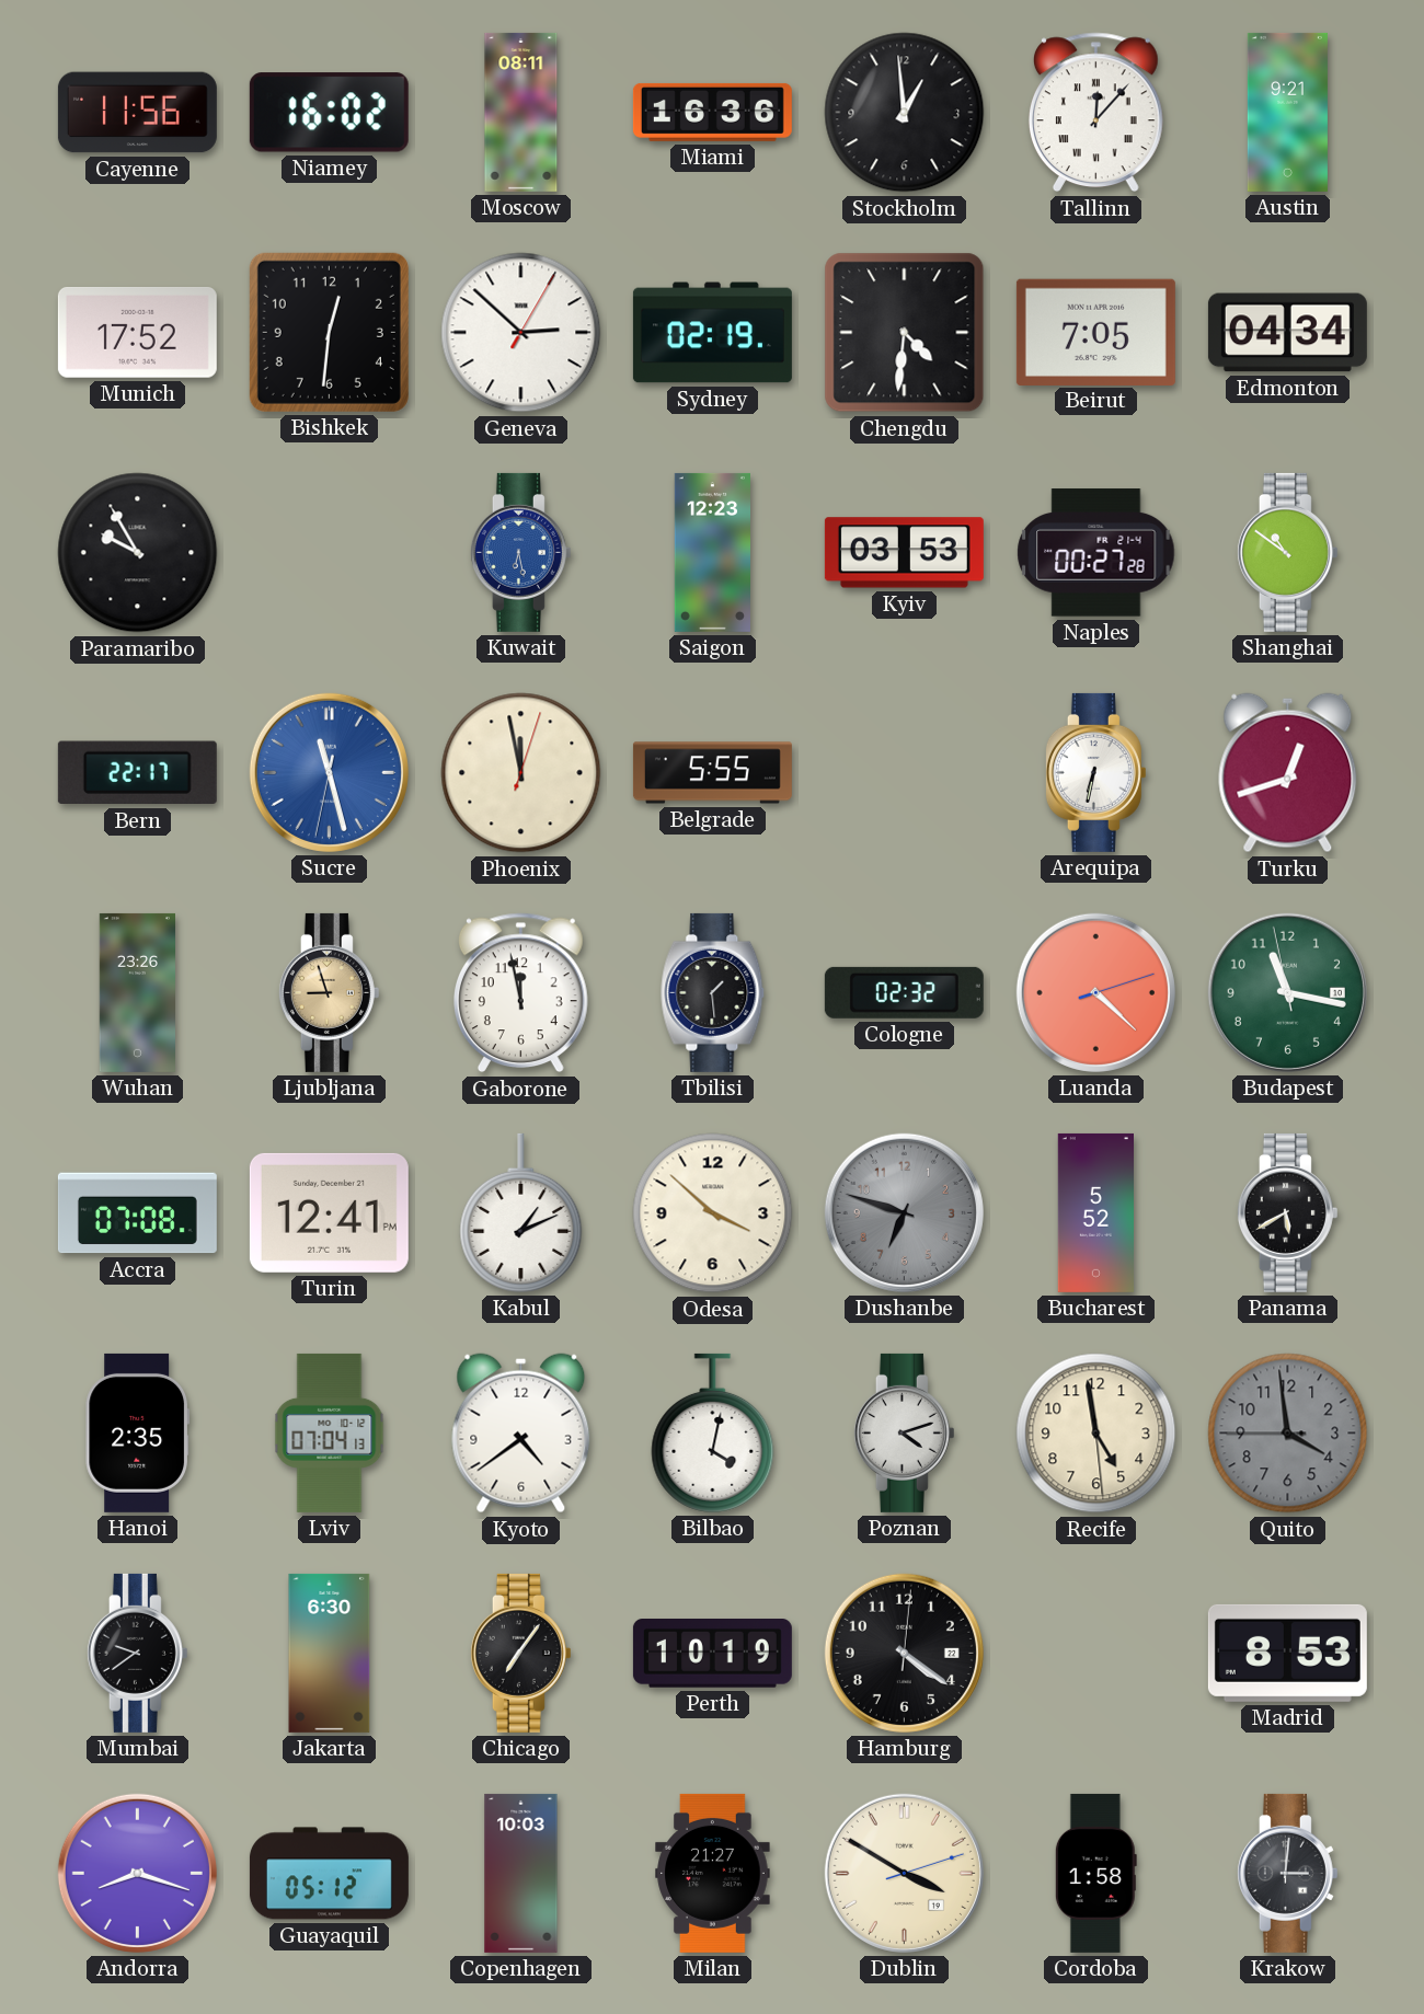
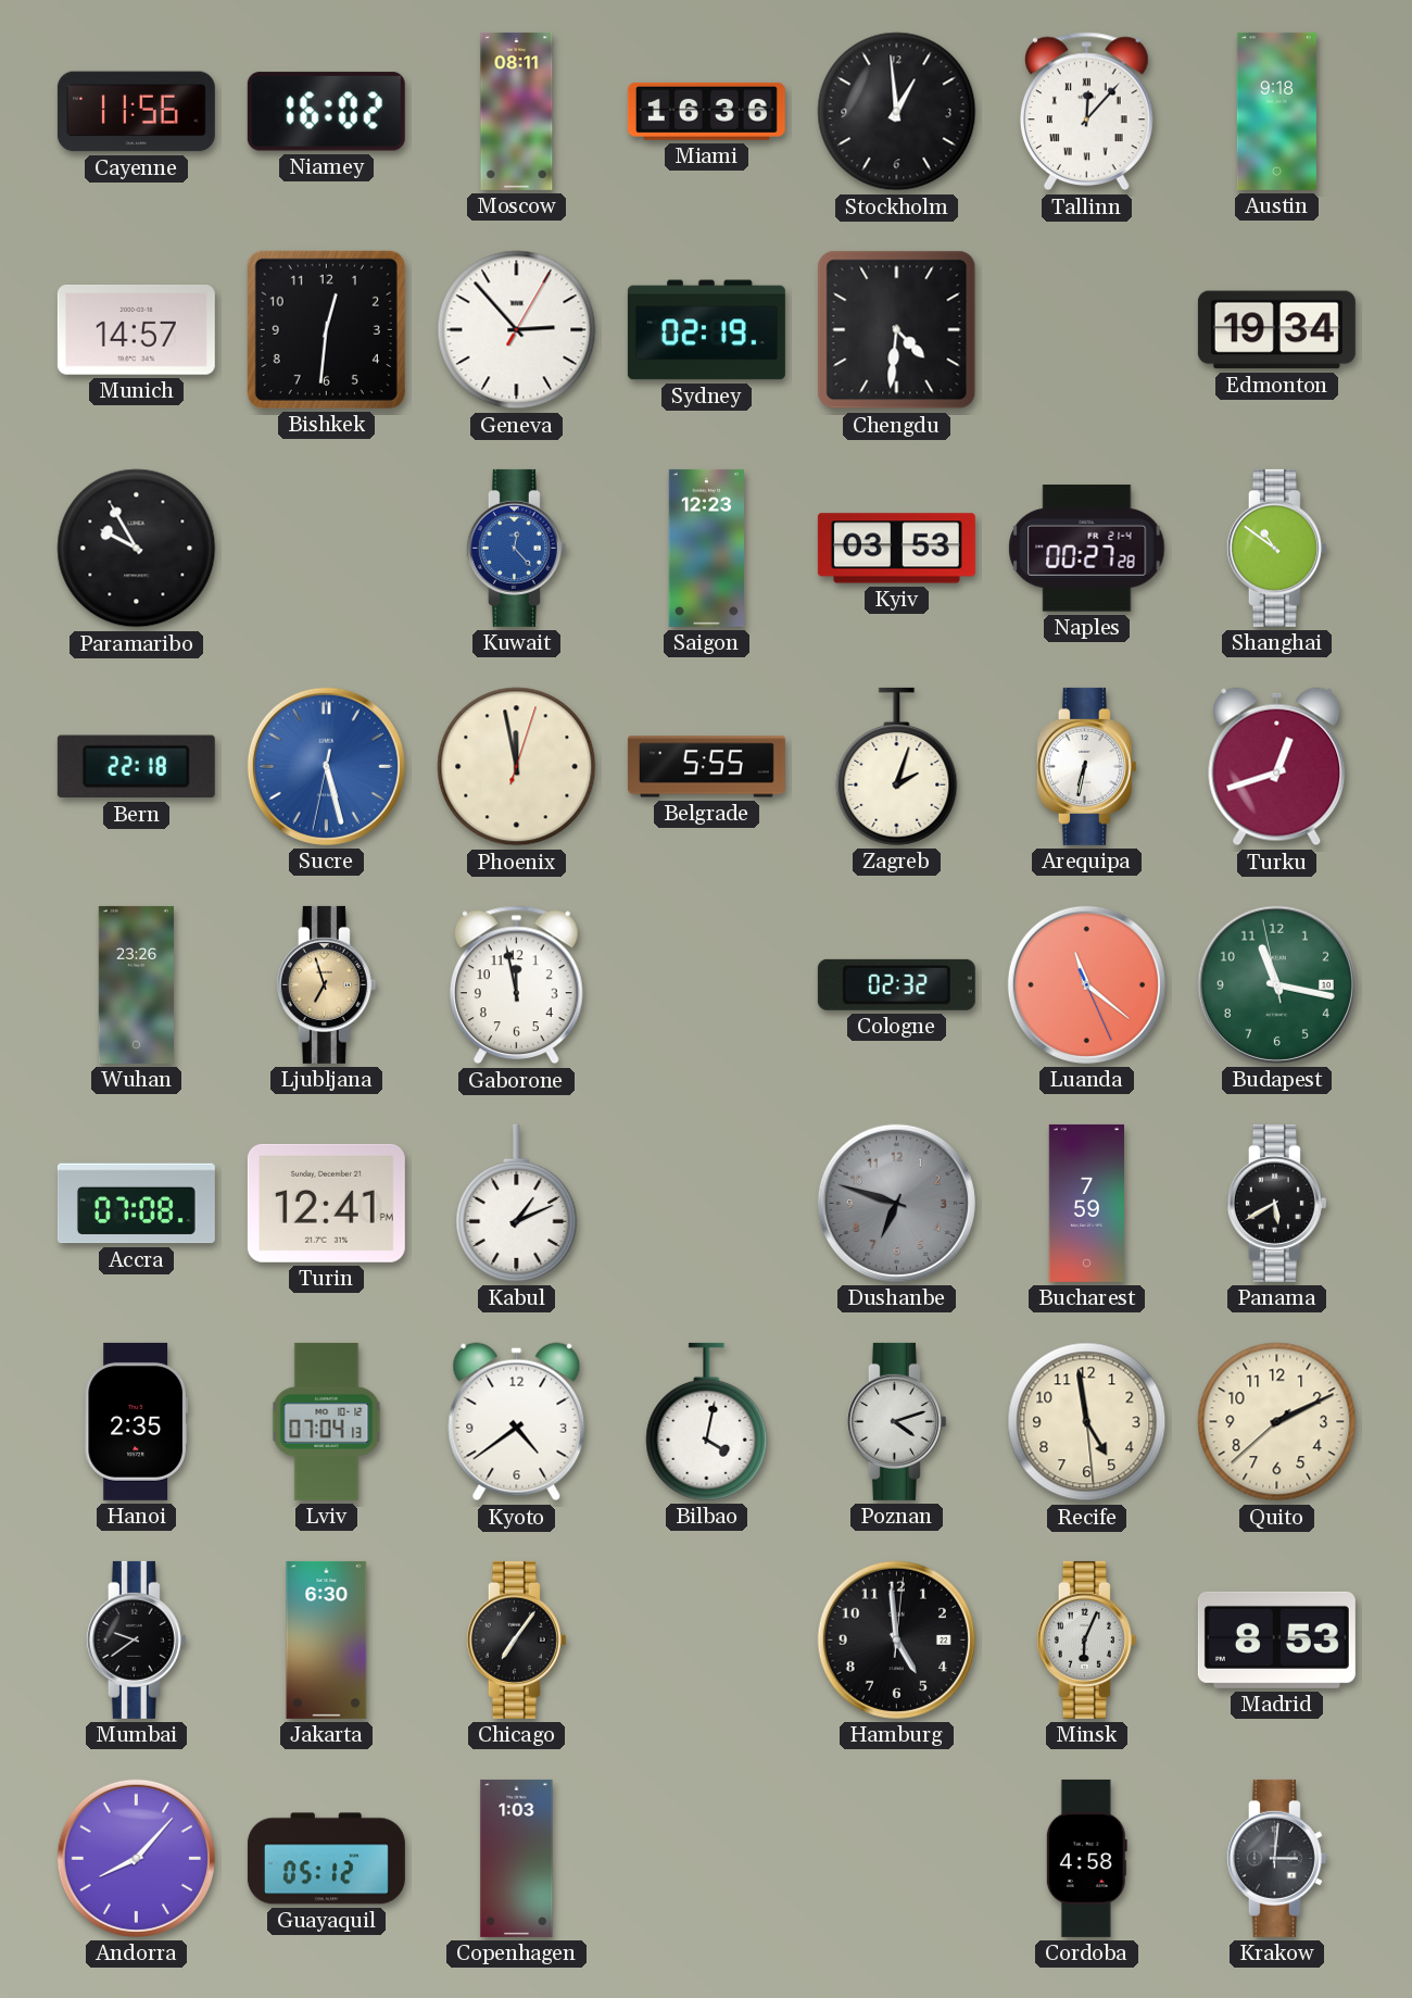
Austin: 9:21 -> 9:18 (1276, 111)
Munich: 17:52 -> 14:57 (136, 330)
Geneva: 2:52 -> 2:53 (517, 330)
Beirut: 7:05 -> none (1095, 332)
Edmonton: 04:34 -> 19:34 (1276, 330)
Kuwait: 6:28 -> 12:23 (516, 548)
Bern: 22:17 -> 22:18 (136, 767)
Sucre: 11:27 -> 5:27 (326, 766)
Zagreb: none -> 2:03 (897, 766)
Ljubljana: 8:57 -> 6:57 (326, 984)
Tbilisi: 1:29 -> none (713, 992)
Luanda: 4:22 -> 11:21 (1086, 984)
Odesa: 3:52 -> none (713, 1213)
Bucharest: 5:52 -> 7:59 (1086, 1203)
Quito: 3:58 -> 2:10 (1277, 1422)
Quito dial: grey -> cream (1277, 1422)
Perth: 10:19 -> none (712, 1654)
Hamburg: 4:21 -> 4:59 (896, 1639)
Minsk: none -> 6:04 (1086, 1639)
Andorra: 8:18 -> 8:07 (136, 1858)
Copenhagen: 10:03 -> 1:03 (517, 1858)
Milan: 21:27 -> none (713, 1873)
Dublin: 3:50 -> none (904, 1873)
Cordoba: 1:58 -> 4:58 (1086, 1858)
